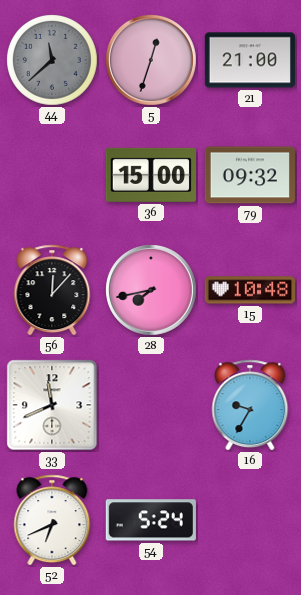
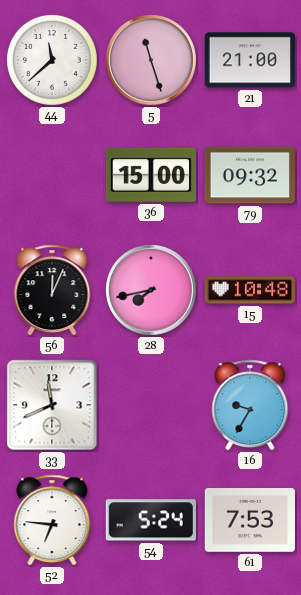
44 dial: grey -> white (53, 61)
5: 12:33 -> 11:27 (152, 61)
56: 12:07 -> 12:04 (52, 290)
52: 6:41 -> 6:46 (52, 520)
61: none -> 7:53 (250, 521)
